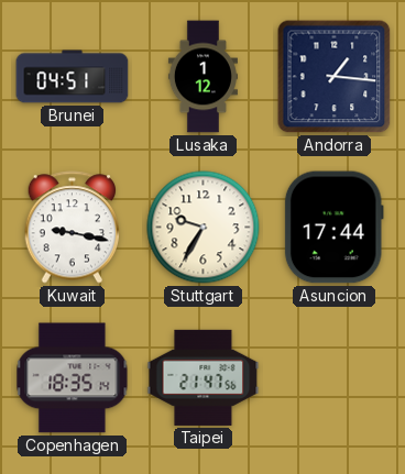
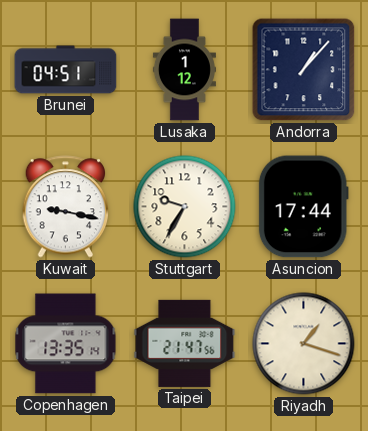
Andorra: 1:16 -> 1:07 (304, 70)
Copenhagen: 18:35 -> 13:35 (66, 344)
Riyadh: none -> 1:18 (304, 344)
